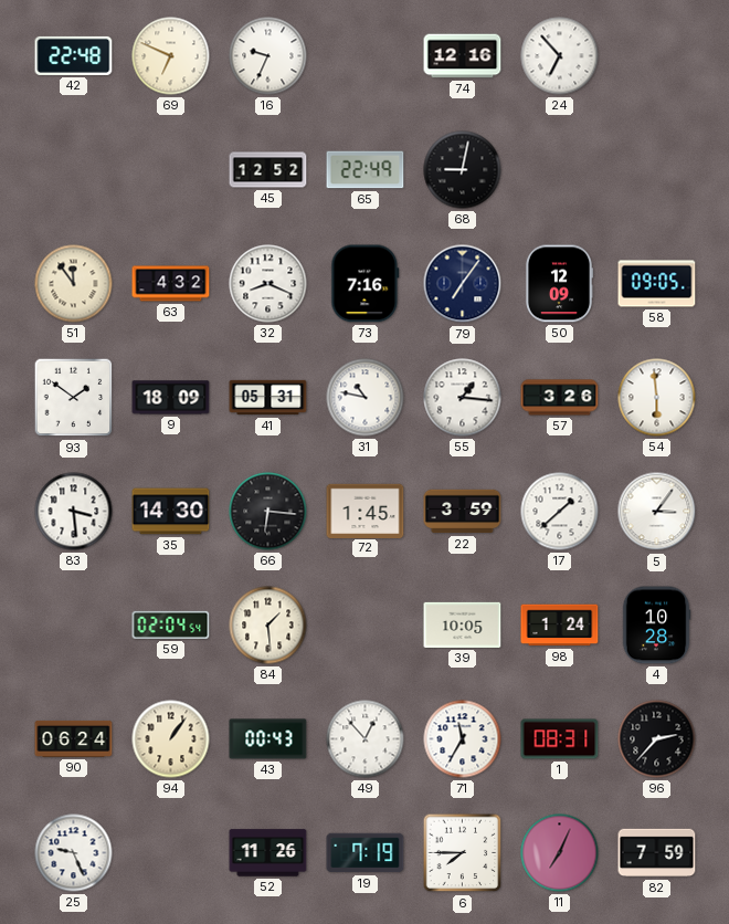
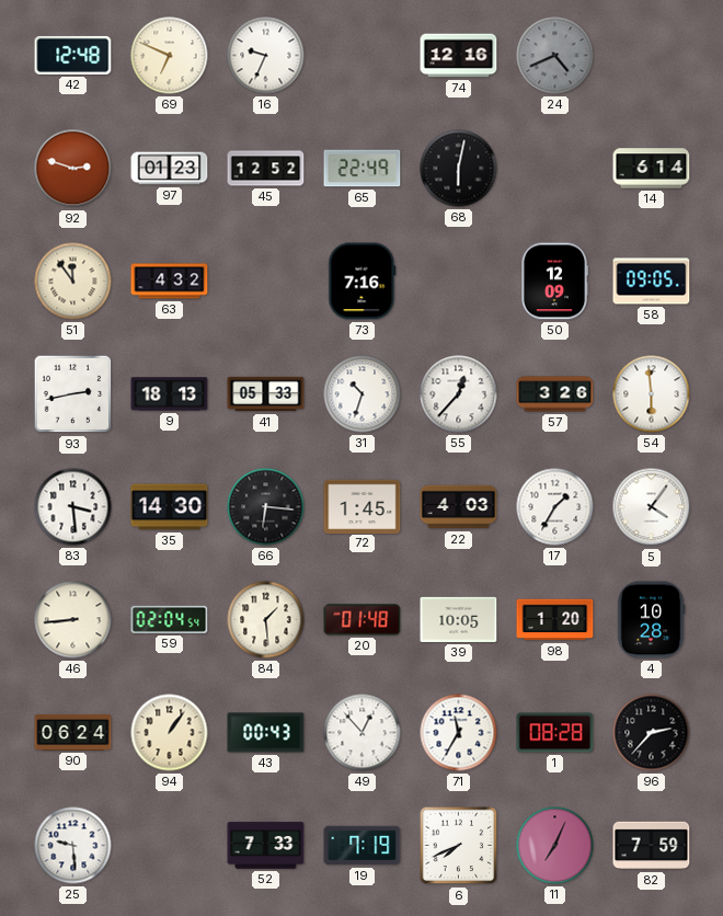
42: 22:48 -> 12:48 (73, 55)
24: 6:53 -> 4:41 (555, 56)
24 dial: white -> grey (555, 56)
92: none -> 2:48 (73, 169)
97: none -> 01:23 (170, 169)
68: 9:02 -> 6:02 (459, 169)
14: none -> 6:14 (652, 169)
32: 8:19 -> none (268, 284)
79: 7:06 -> none (463, 284)
93: 1:51 -> 2:43 (73, 394)
9: 18:09 -> 18:13 (170, 394)
41: 05:31 -> 05:33 (266, 394)
31: 10:47 -> 10:33 (363, 394)
55: 1:16 -> 12:37 (459, 394)
22: 3:59 -> 4:03 (459, 507)
17: 1:38 -> 1:35 (555, 507)
5: 3:06 -> 4:06 (652, 507)
46: none -> 8:44 (73, 620)
20: none -> 01:48 (363, 620)
98: 1:24 -> 1:20 (555, 620)
1: 08:31 -> 08:28 (555, 733)
25: 9:26 -> 9:29 (73, 846)
52: 11:26 -> 7:33 (266, 846)
6: 7:45 -> 7:41 (459, 846)
